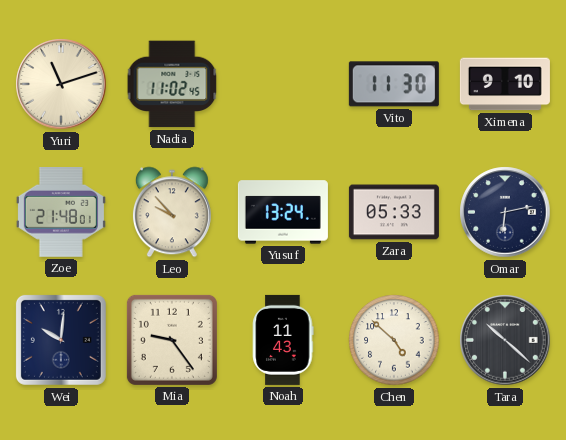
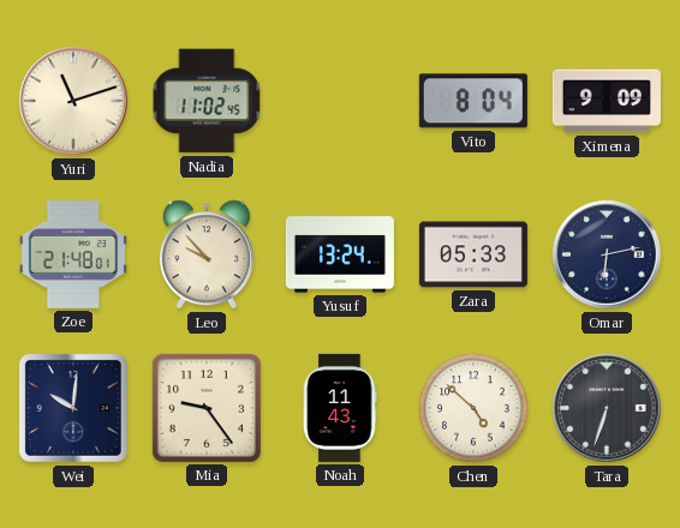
Vito: 11:30 -> 8:04 (473, 101)
Ximena: 9:10 -> 9:09 (607, 101)
Tara: 10:22 -> 6:33 (607, 408)
